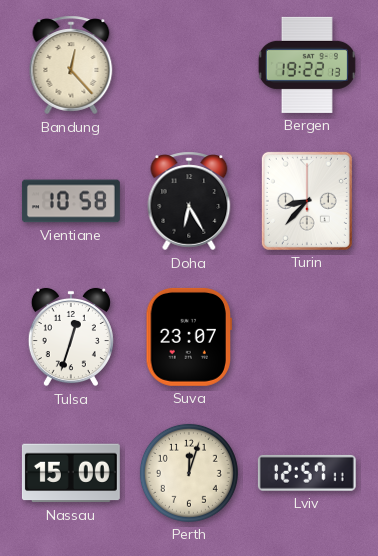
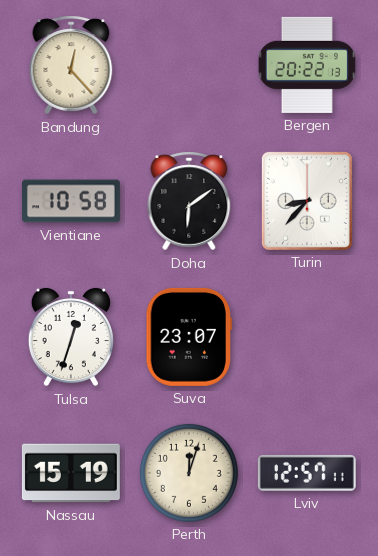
Bergen: 19:22 -> 20:22 (307, 65)
Doha: 6:25 -> 6:09 (189, 201)
Nassau: 15:00 -> 15:19 (71, 473)
